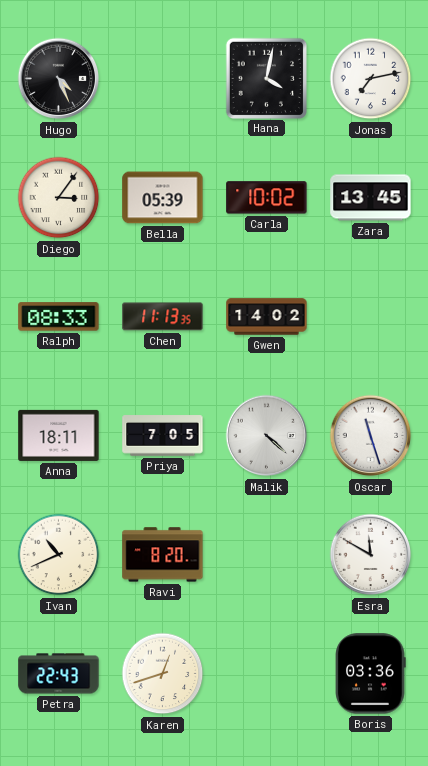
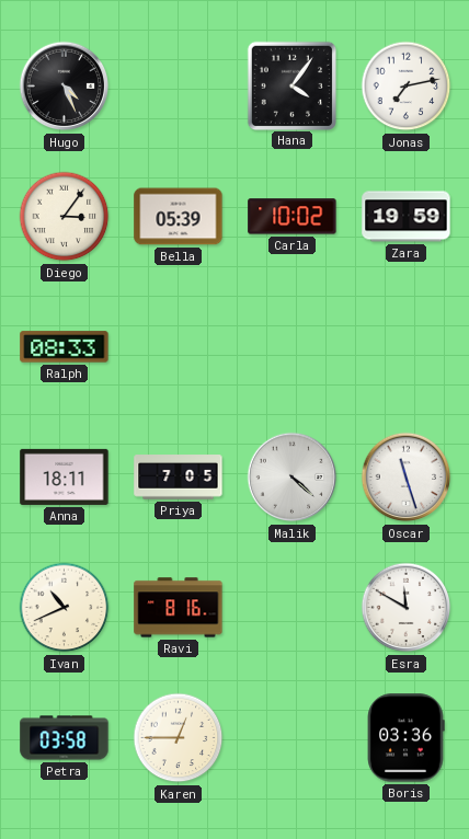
Hana: 4:02 -> 4:06 (291, 85)
Zara: 13:45 -> 19:59 (407, 217)
Chen: 11:13 -> none (163, 317)
Gwen: 14:02 -> none (267, 317)
Ravi: 8:20 -> 8:16 (179, 608)
Petra: 22:43 -> 03:58 (65, 738)
Karen: 12:42 -> 12:45 (179, 738)
